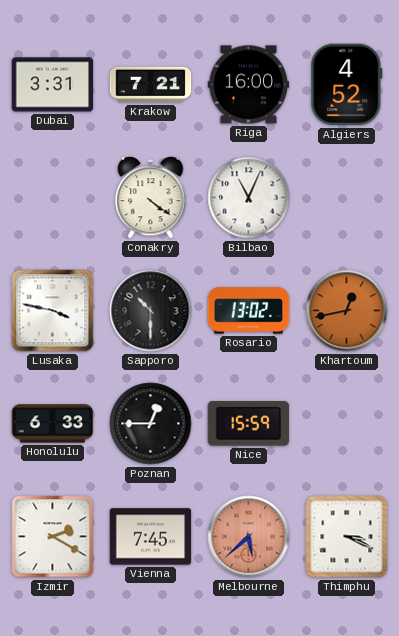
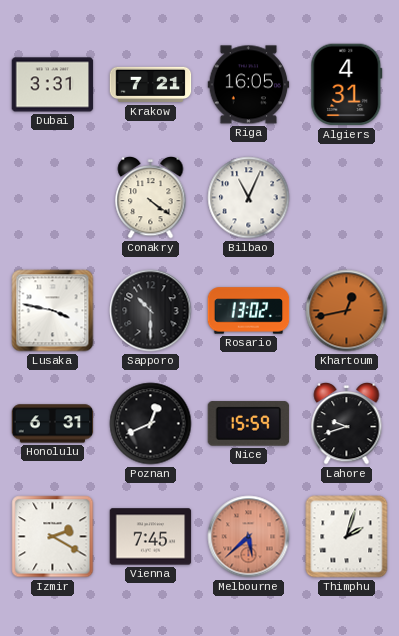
Riga: 16:00 -> 16:05 (249, 85)
Algiers: 4:52 -> 4:31 (347, 85)
Honolulu: 6:33 -> 6:31 (53, 424)
Poznan: 12:45 -> 12:41 (151, 424)
Lahore: none -> 9:42 (347, 424)
Thimphu: 3:19 -> 2:03 (347, 537)
